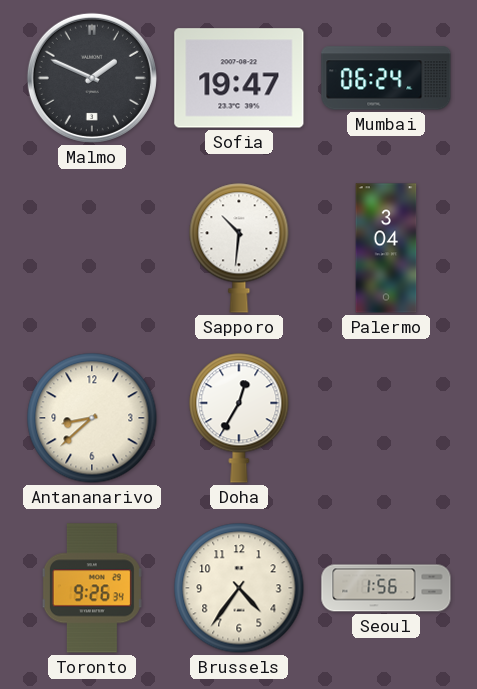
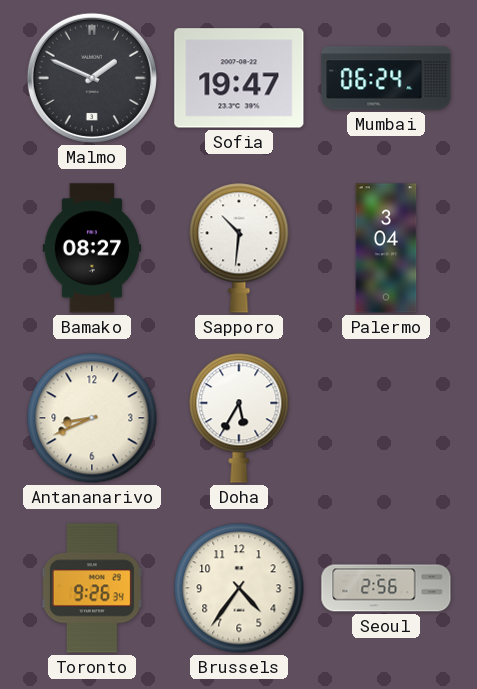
Bamako: none -> 08:27 (92, 248)
Antananarivo: 8:38 -> 8:41 (92, 418)
Doha: 12:35 -> 5:35 (239, 418)
Seoul: 1:56 -> 2:56 (386, 588)
